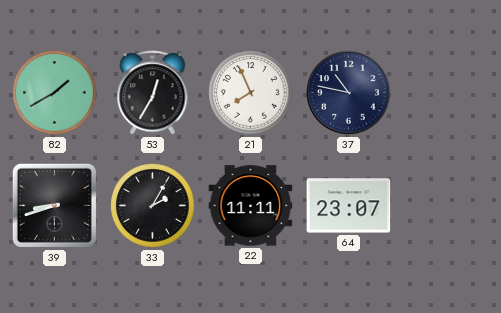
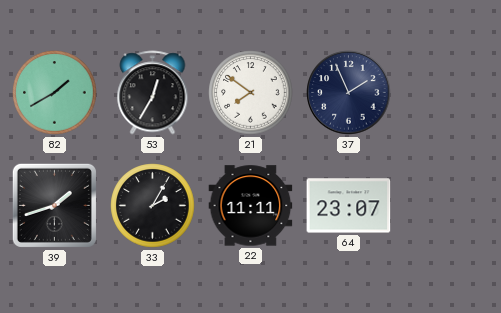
21: 7:56 -> 7:51 (251, 93)
37: 10:47 -> 1:56 (349, 93)
39: 8:42 -> 1:42 (54, 205)
